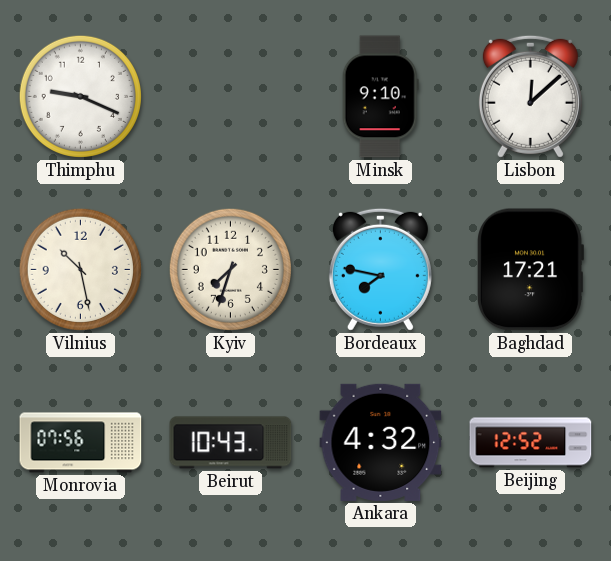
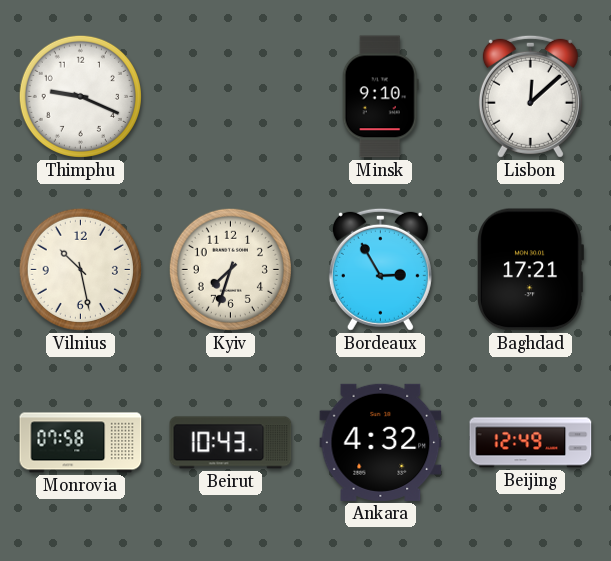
Bordeaux: 7:47 -> 2:55 (380, 269)
Monrovia: 07:56 -> 07:58 (81, 443)
Beijing: 12:52 -> 12:49 (531, 443)
